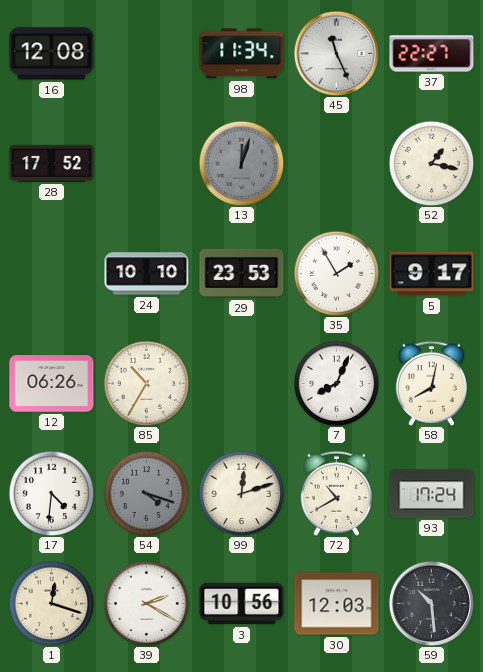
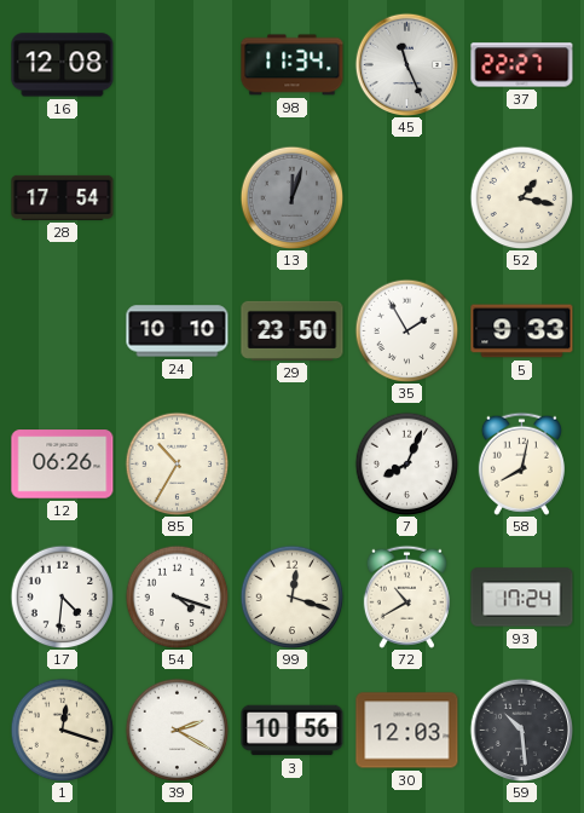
28: 17:52 -> 17:54 (63, 197)
29: 23:53 -> 23:50 (293, 330)
5: 9:17 -> 9:33 (522, 331)
54 dial: grey -> white (177, 596)
99: 12:12 -> 12:18 (291, 596)
